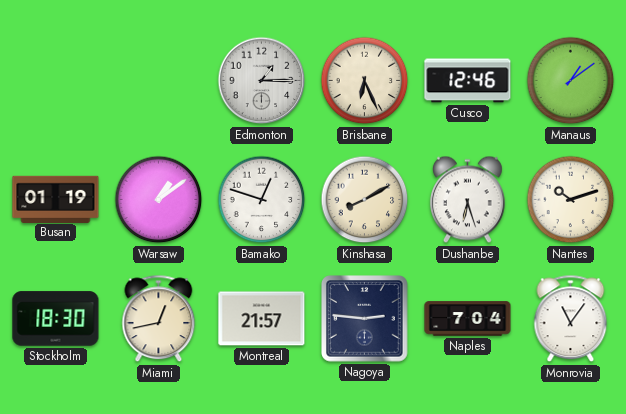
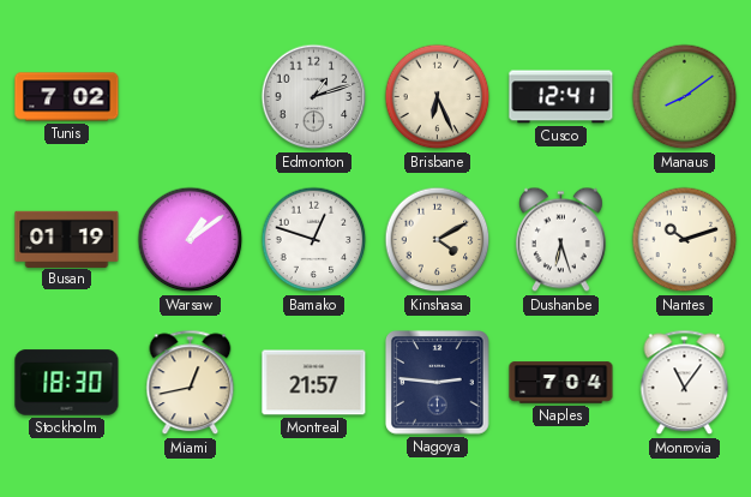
Tunis: none -> 7:02 (67, 97)
Edmonton: 1:15 -> 1:12 (314, 97)
Cusco: 12:46 -> 12:41 (561, 97)
Manaus: 1:09 -> 8:09 (685, 97)
Kinshasa: 8:10 -> 4:10 (438, 240)
